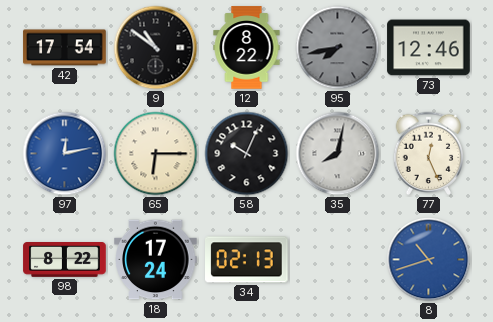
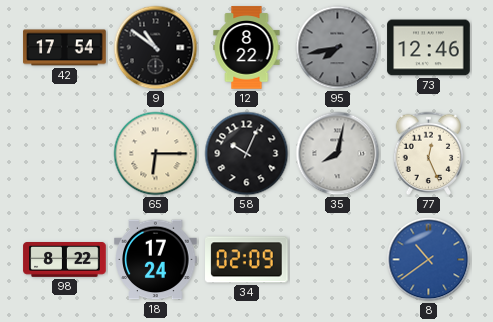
97: 12:13 -> none (65, 154)
34: 02:13 -> 02:09 (247, 260)
8: 10:42 -> 10:39 (429, 260)
